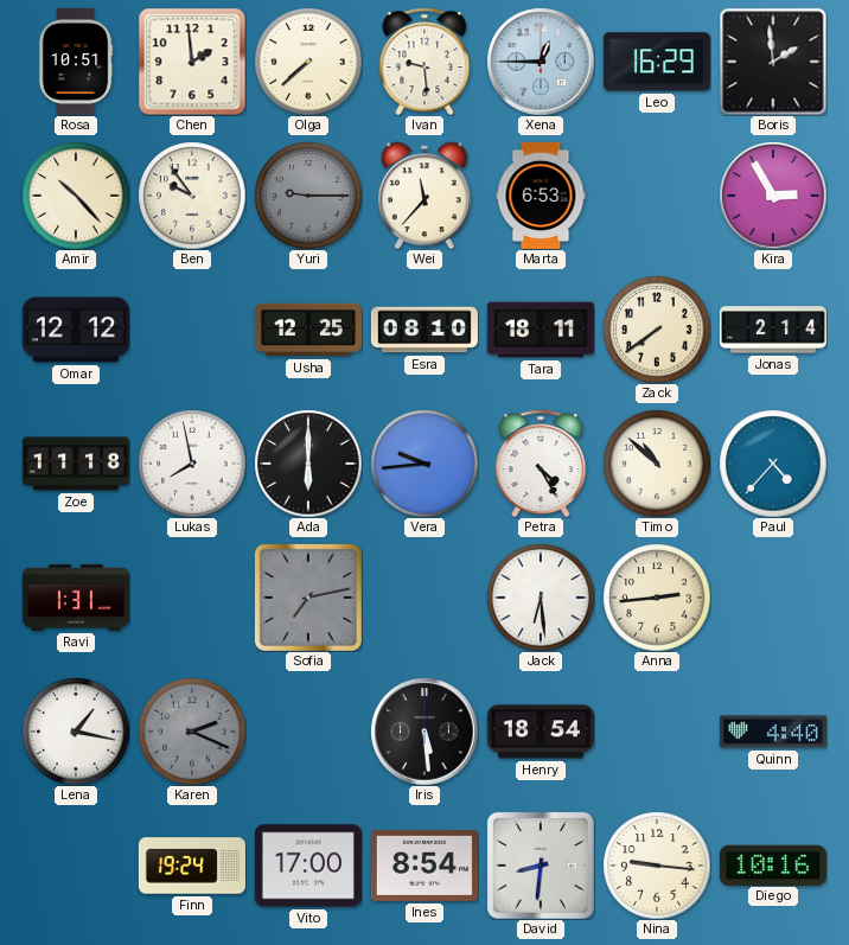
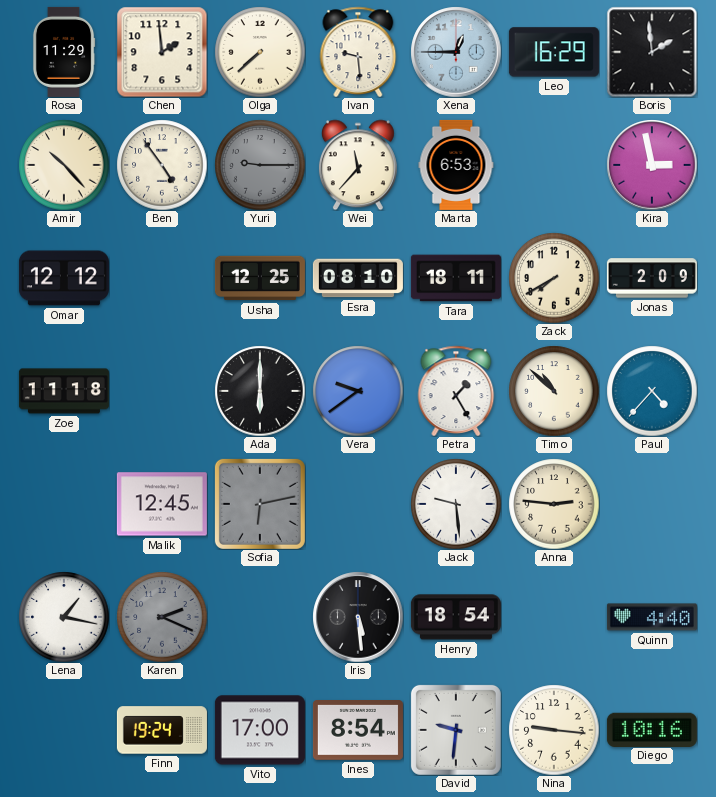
Rosa: 10:51 -> 11:29 (64, 52)
Ben: 9:54 -> 4:54 (162, 165)
Kira: 2:55 -> 2:58 (652, 165)
Zack: 7:39 -> 7:40 (554, 278)
Jonas: 2:14 -> 2:09 (652, 278)
Lukas: 7:58 -> none (192, 464)
Vera: 9:44 -> 9:39 (358, 391)
Petra: 4:25 -> 1:25 (456, 390)
Ravi: 1:31 -> none (76, 598)
Malik: none -> 12:45 (162, 504)
Sofia: 7:13 -> 6:13 (260, 504)
Jack: 6:29 -> 9:29 (456, 504)
Anna: 2:44 -> 2:46 (554, 504)
David: 8:31 -> 9:31 (456, 730)
